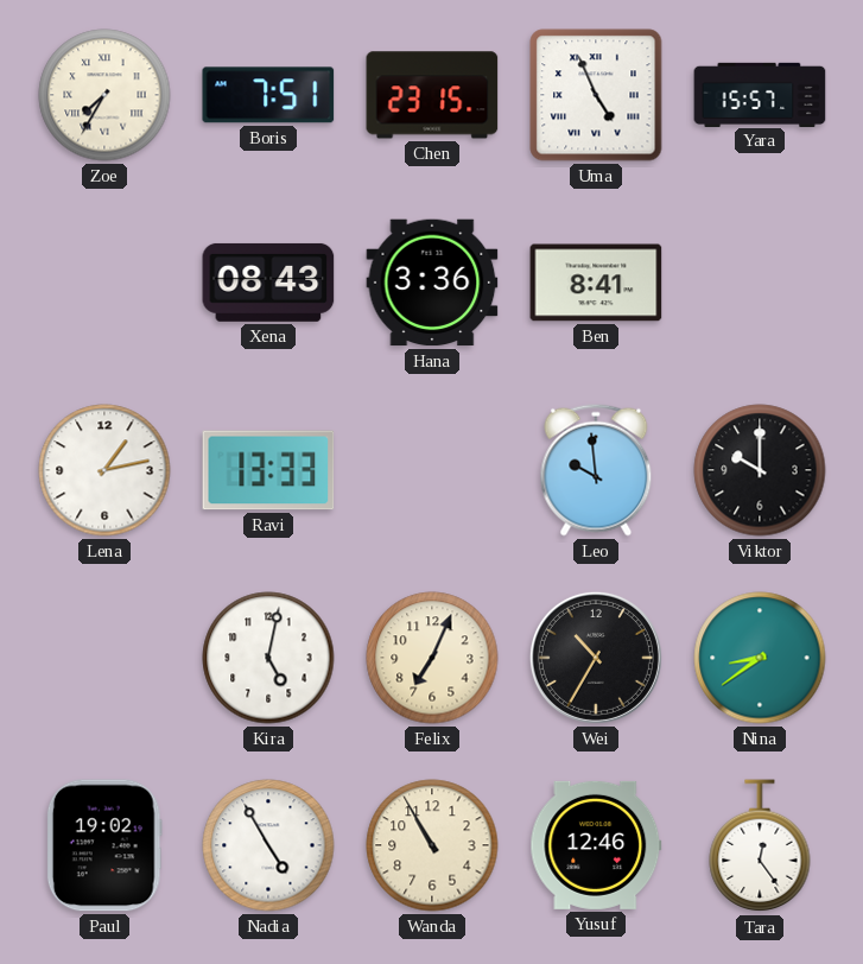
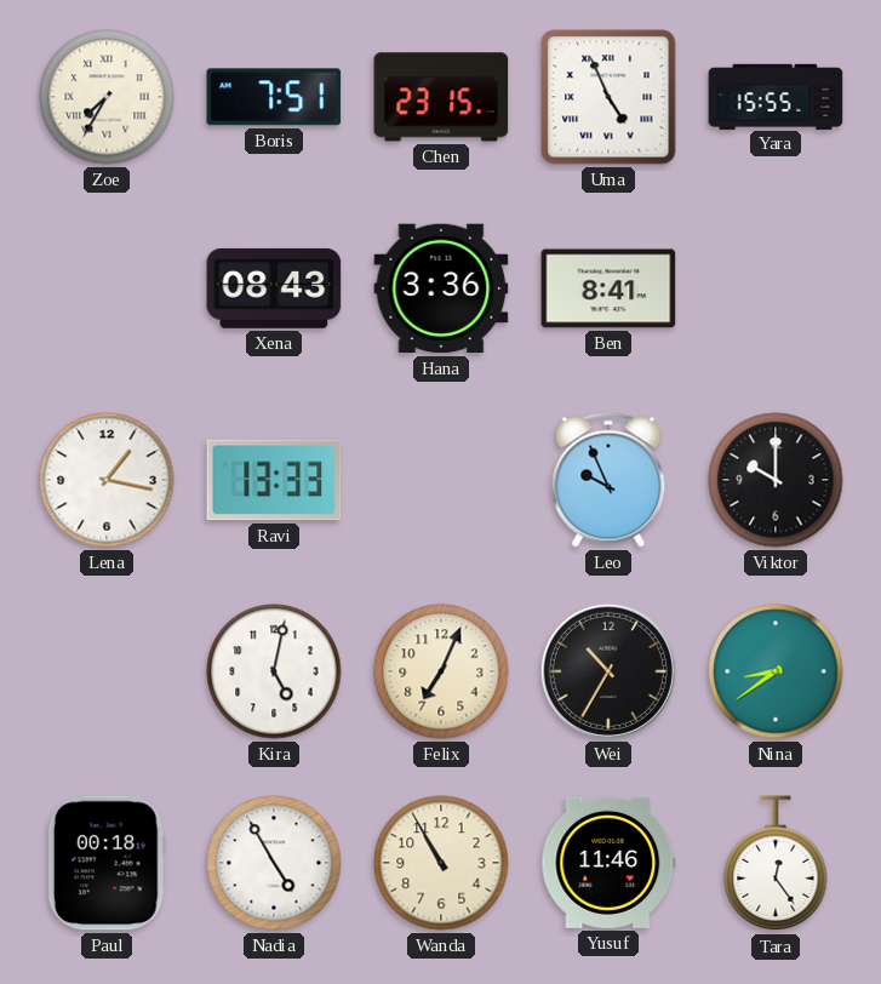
Yara: 15:57 -> 15:55 (776, 96)
Lena: 1:13 -> 1:17 (107, 480)
Leo: 9:59 -> 9:56 (608, 480)
Paul: 19:02 -> 00:18 (107, 863)
Yusuf: 12:46 -> 11:46 (608, 863)
